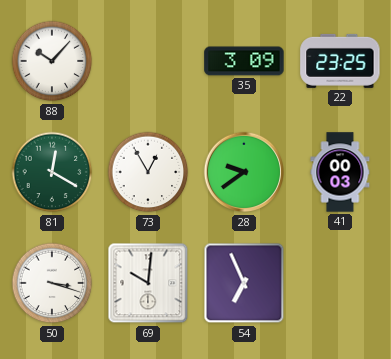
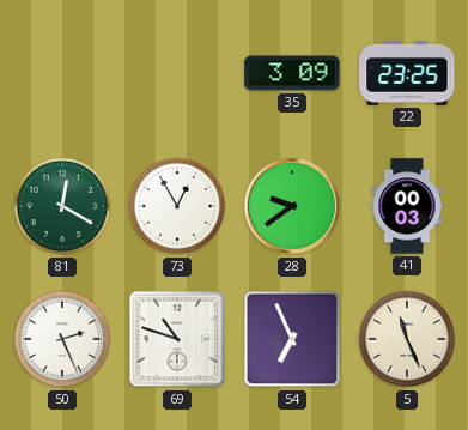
88: 10:07 -> none (52, 61)
50: 3:18 -> 2:26 (62, 339)
69: 10:01 -> 10:48 (177, 339)
5: none -> 11:26 (407, 339)
